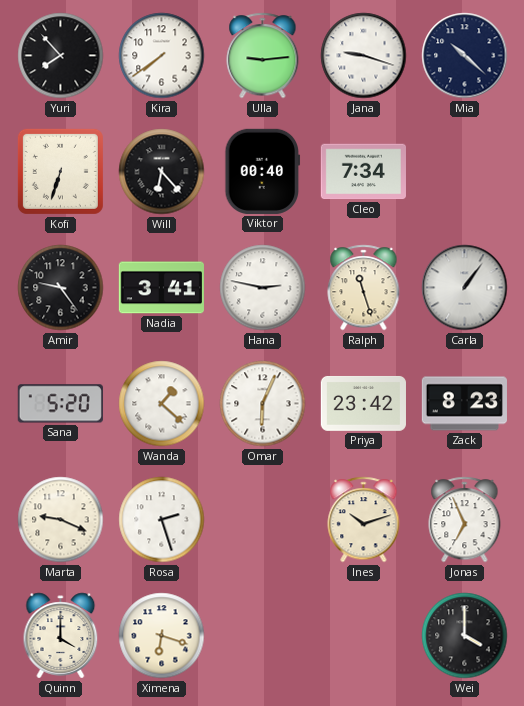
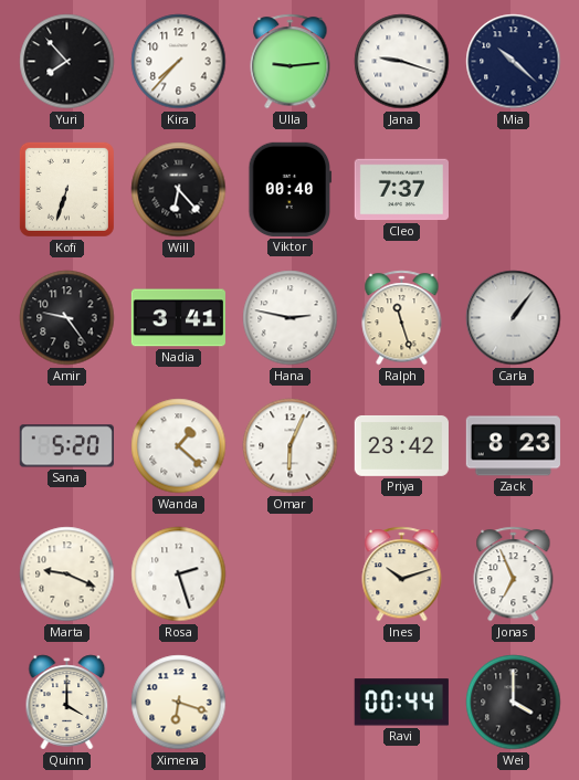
Kira: 7:39 -> 7:37 (179, 62)
Cleo: 7:34 -> 7:37 (401, 190)
Ravi: none -> 00:44 (401, 703)
